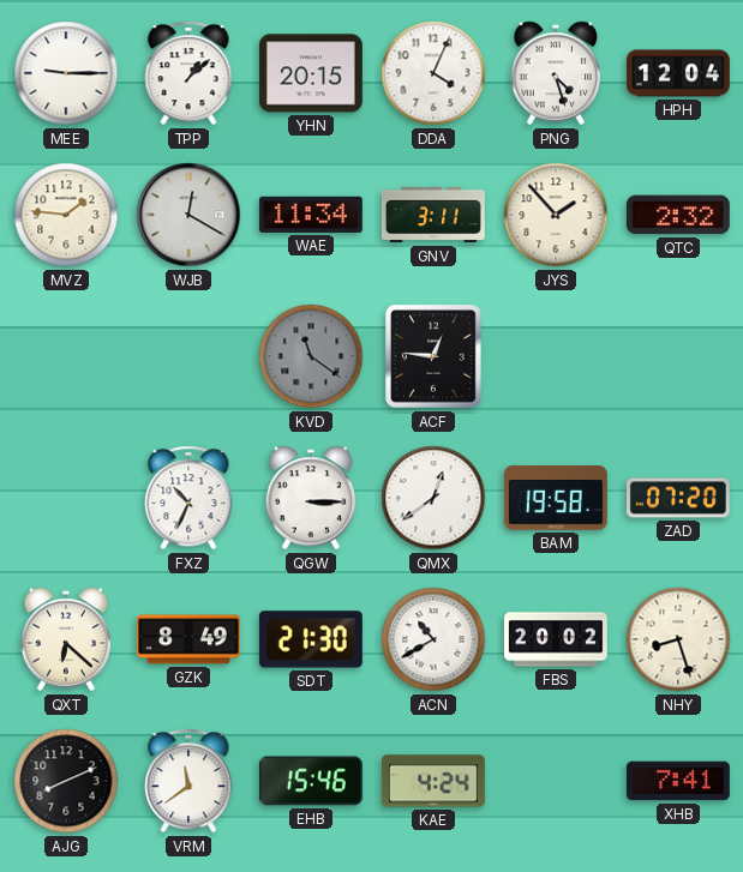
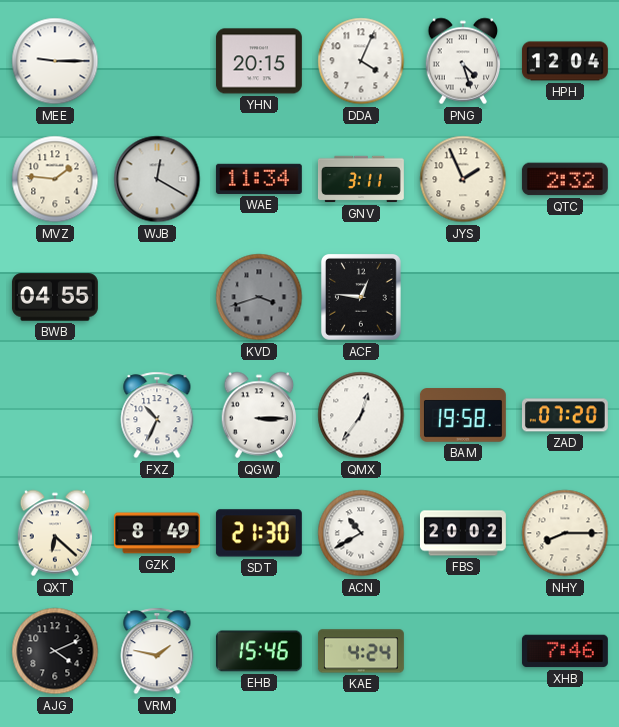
TPP: 1:08 -> none (188, 73)
JYS: 1:53 -> 1:56 (463, 179)
BWB: none -> 04:55 (55, 297)
KVD: 11:21 -> 3:42 (259, 297)
QMX: 12:39 -> 12:36 (361, 415)
NHY: 8:27 -> 8:15 (565, 533)
AJG: 8:11 -> 4:11 (55, 651)
VRM: 11:39 -> 1:47 (157, 651)
XHB: 7:41 -> 7:46 (565, 651)
